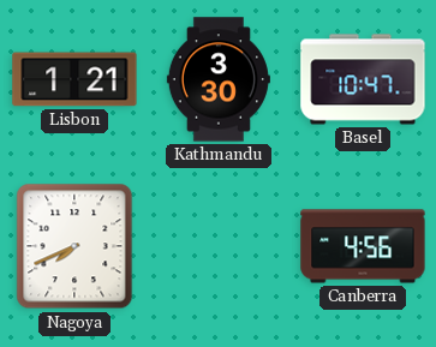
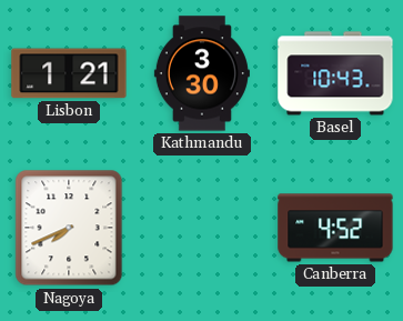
Basel: 10:47 -> 10:43 (335, 73)
Canberra: 4:56 -> 4:52 (335, 228)
